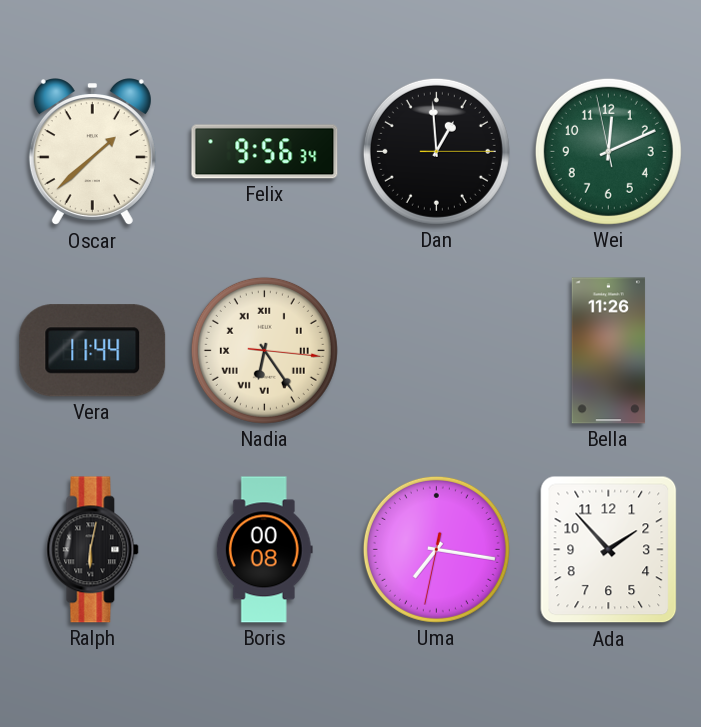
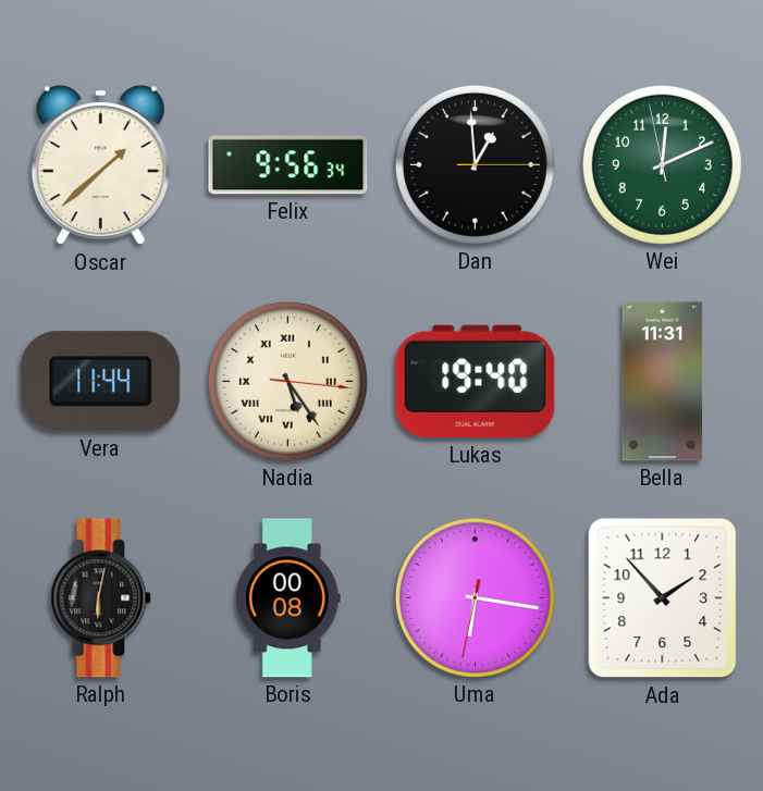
Nadia: 6:24 -> 5:24 (287, 381)
Lukas: none -> 19:40 (476, 382)
Bella: 11:26 -> 11:31 (663, 382)
Uma: 7:16 -> 6:16 (475, 597)
